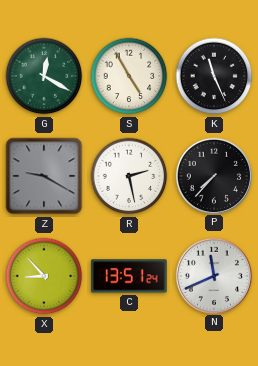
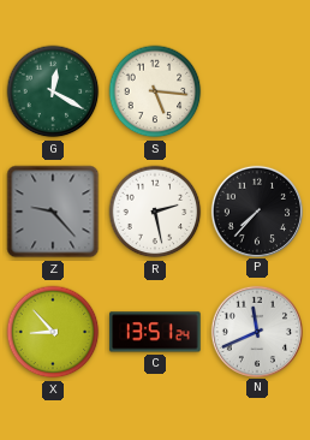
S: 4:55 -> 5:16 (155, 91)
K: 11:26 -> none (214, 76)
Z: 9:20 -> 9:23 (53, 212)
